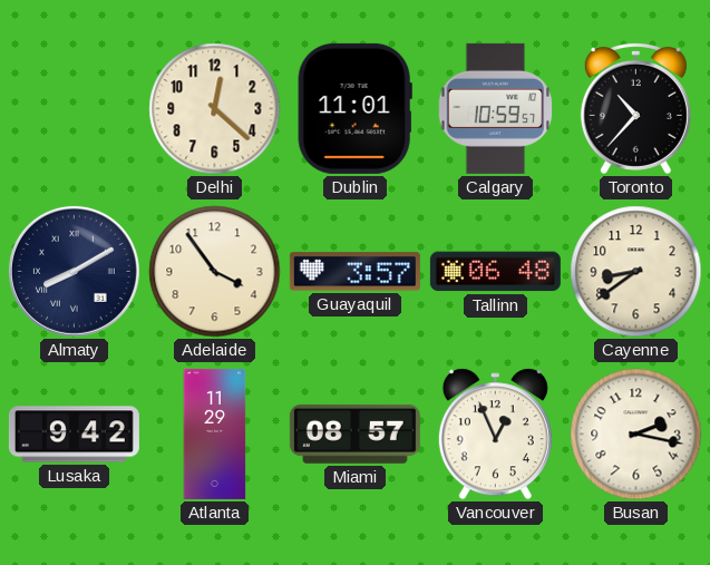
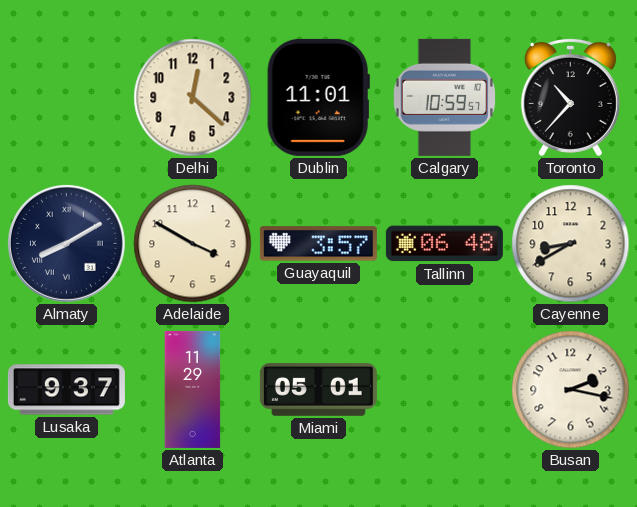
Adelaide: 3:54 -> 3:50 (193, 244)
Cayenne: 8:39 -> 8:40 (571, 244)
Lusaka: 9:42 -> 9:37 (66, 390)
Miami: 08:57 -> 05:01 (318, 389)
Vancouver: 12:56 -> none (495, 435)
